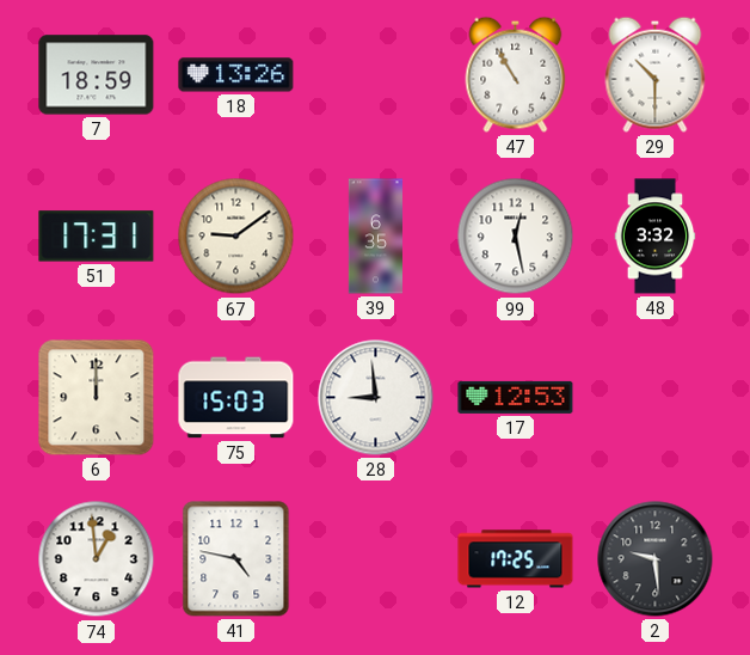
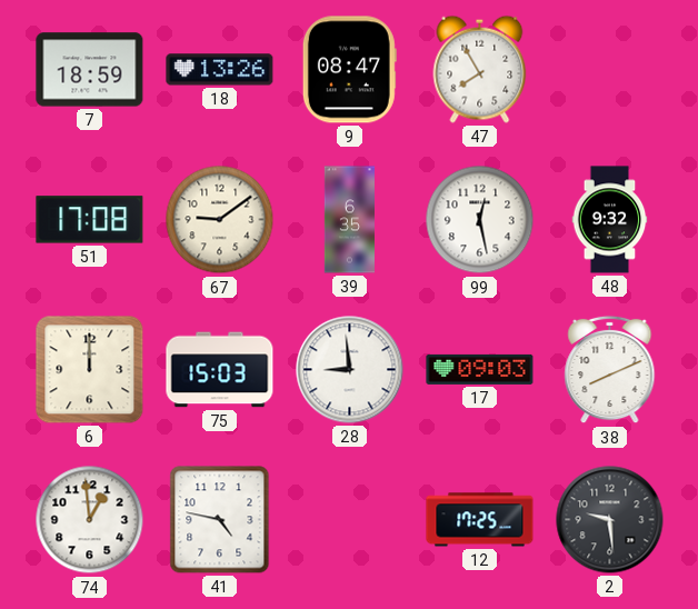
9: none -> 08:47 (349, 70)
47: 10:55 -> 7:55 (480, 69)
29: 10:30 -> none (656, 74)
51: 17:31 -> 17:08 (90, 220)
48: 3:32 -> 9:32 (610, 220)
17: 12:53 -> 09:03 (480, 369)
38: none -> 8:11 (610, 370)
